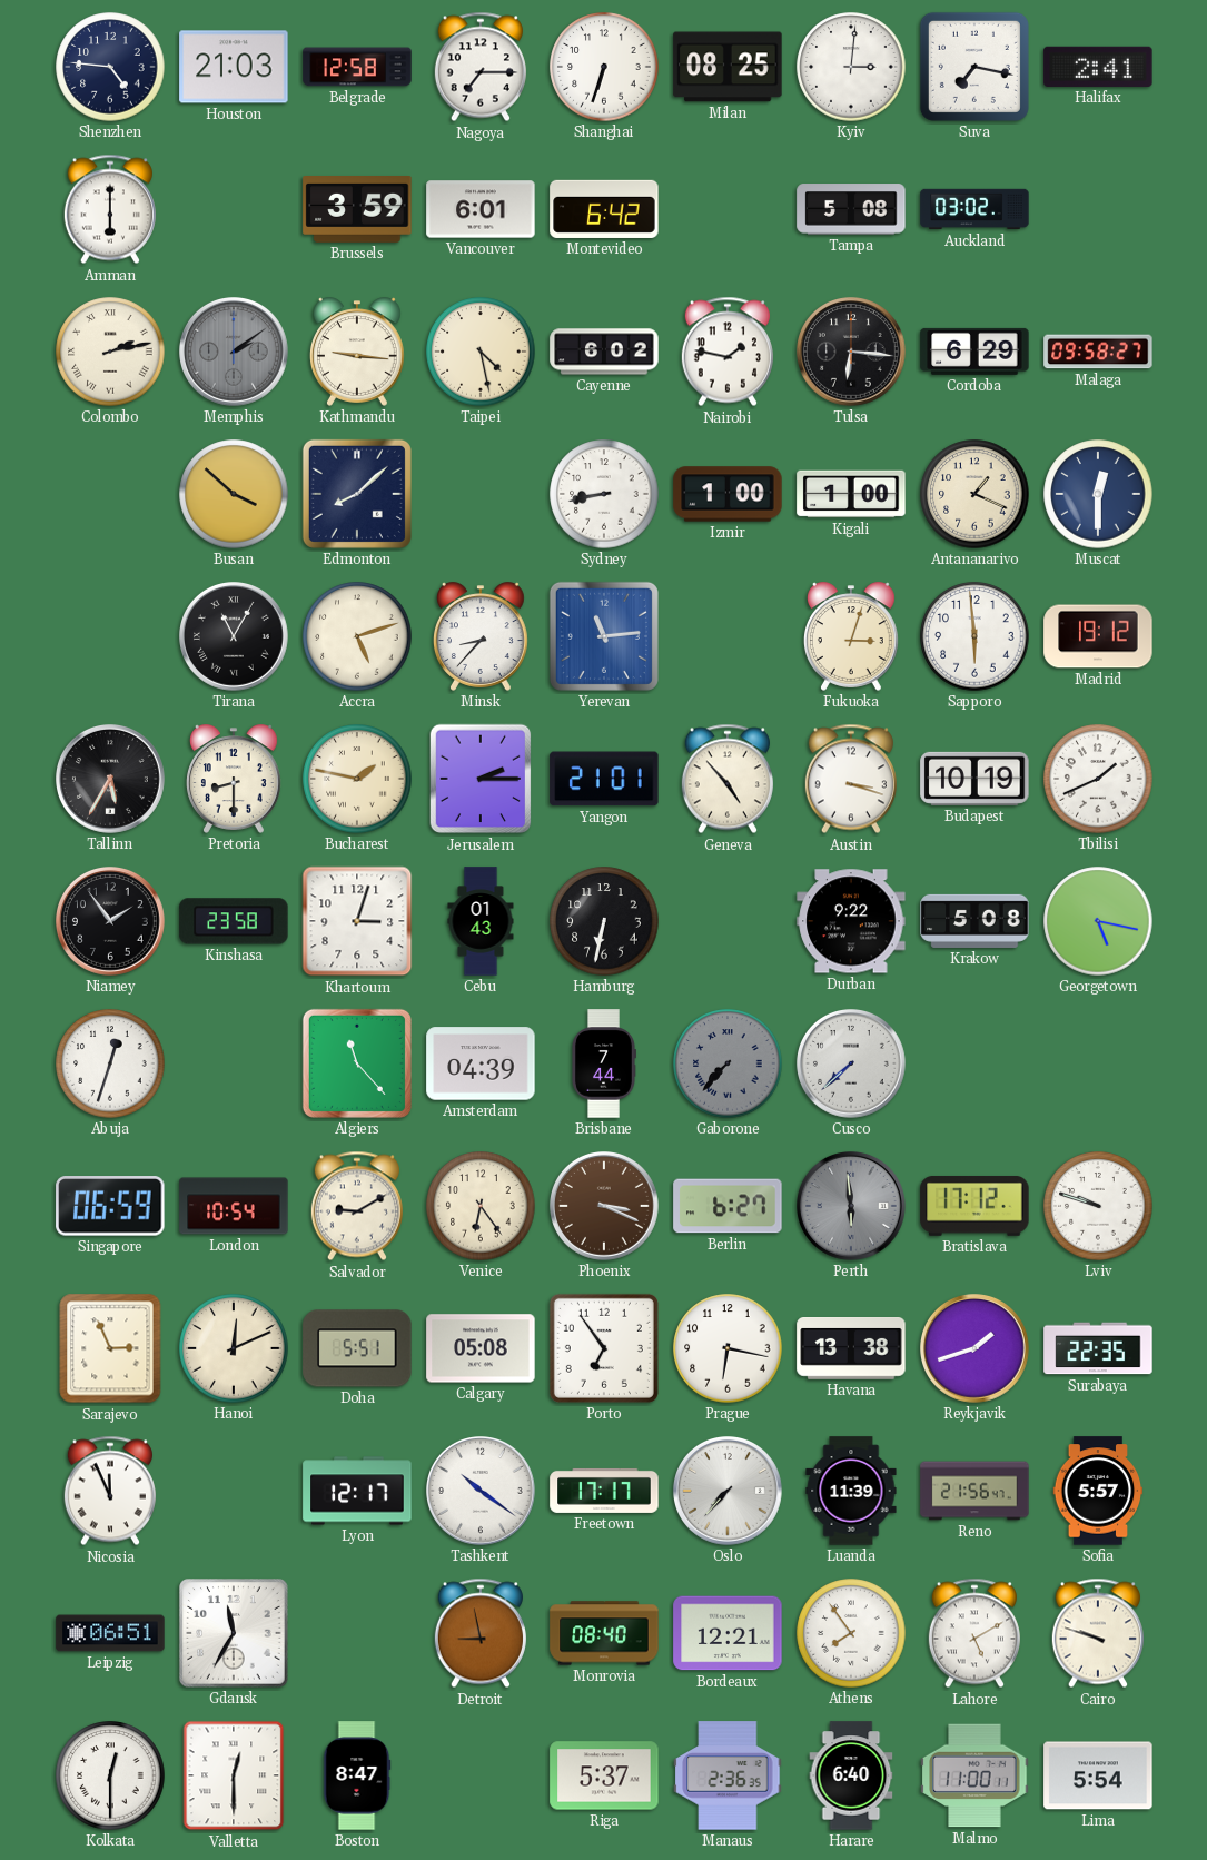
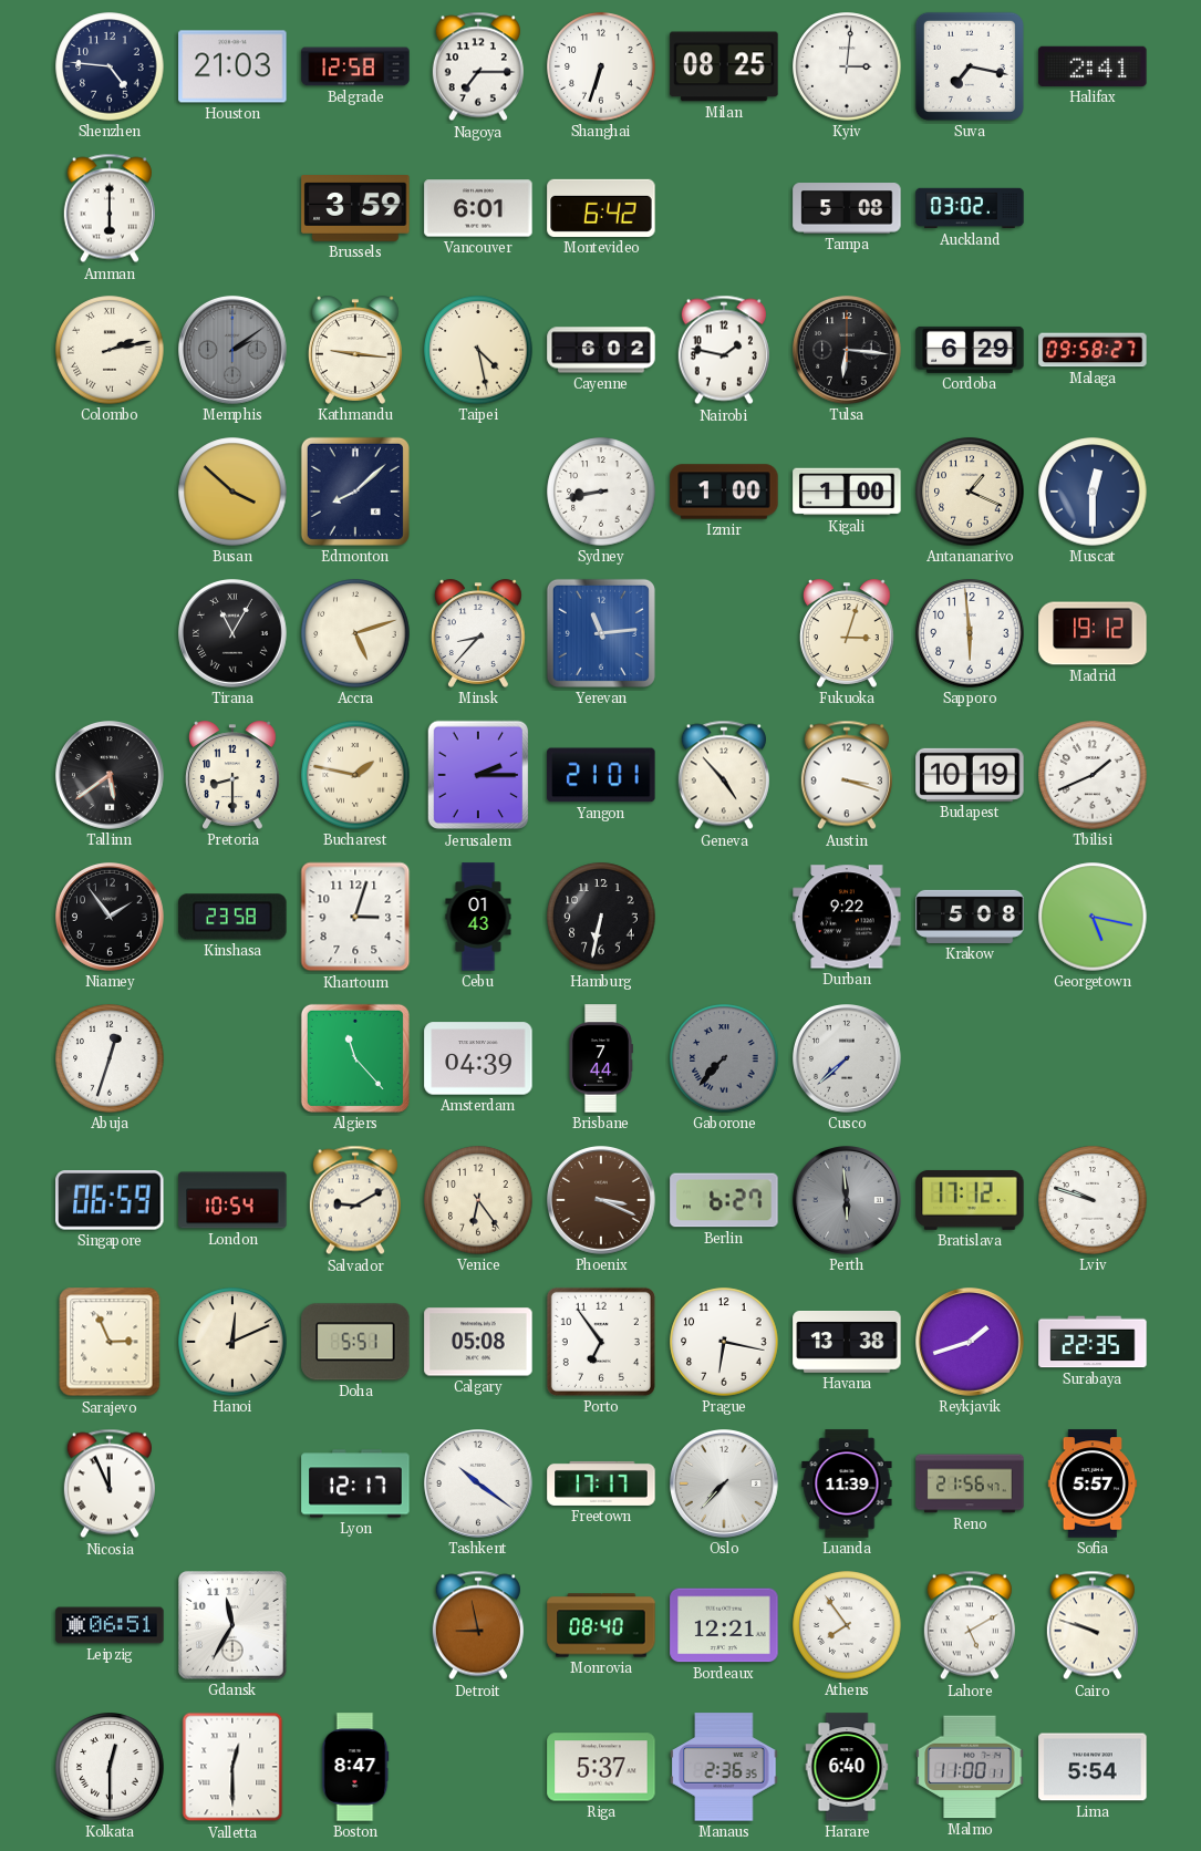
Tallinn: 5:35 -> 5:39 (111, 776)
